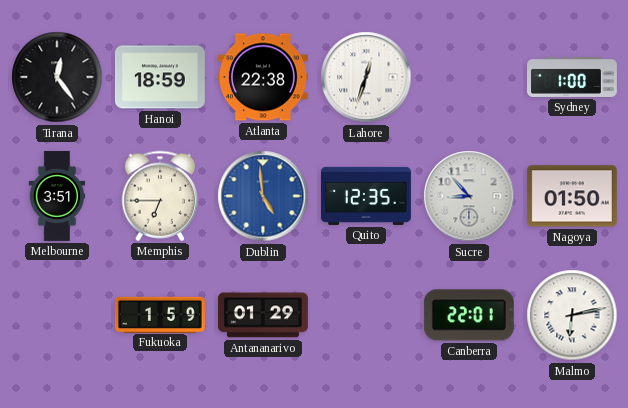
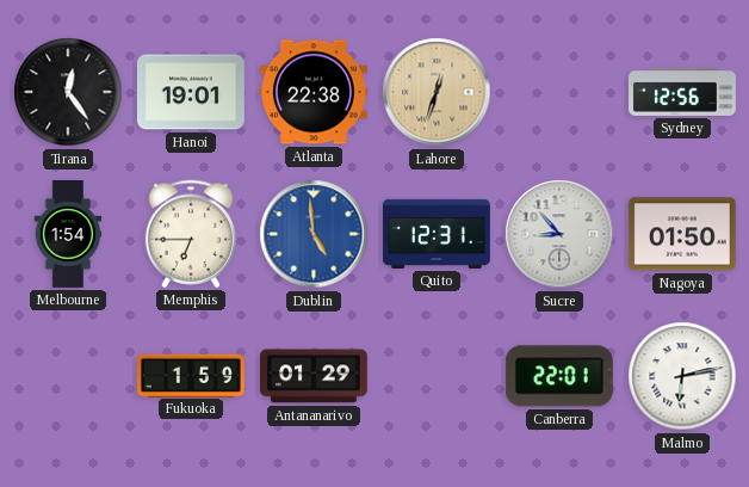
Hanoi: 18:59 -> 19:01 (191, 92)
Lahore dial: white -> champagne (437, 92)
Sydney: 1:00 -> 12:56 (683, 92)
Melbourne: 3:51 -> 1:54 (68, 235)
Quito: 12:35 -> 12:31 (437, 234)
